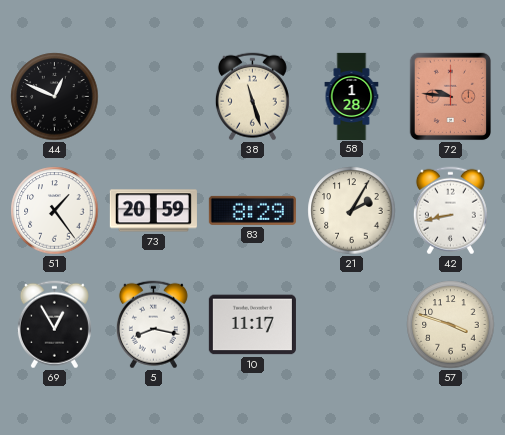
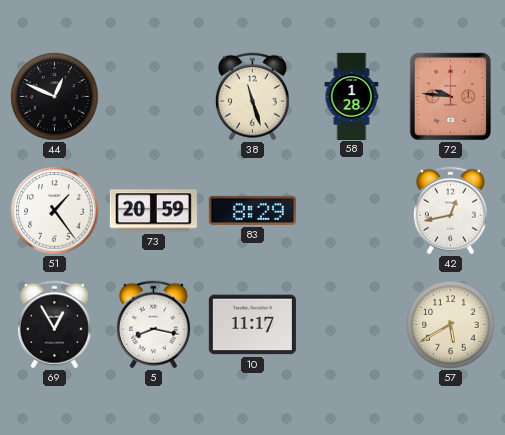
21: 2:05 -> none (352, 211)
42: 8:43 -> 12:43 (450, 211)
57: 3:48 -> 5:40 (451, 325)
